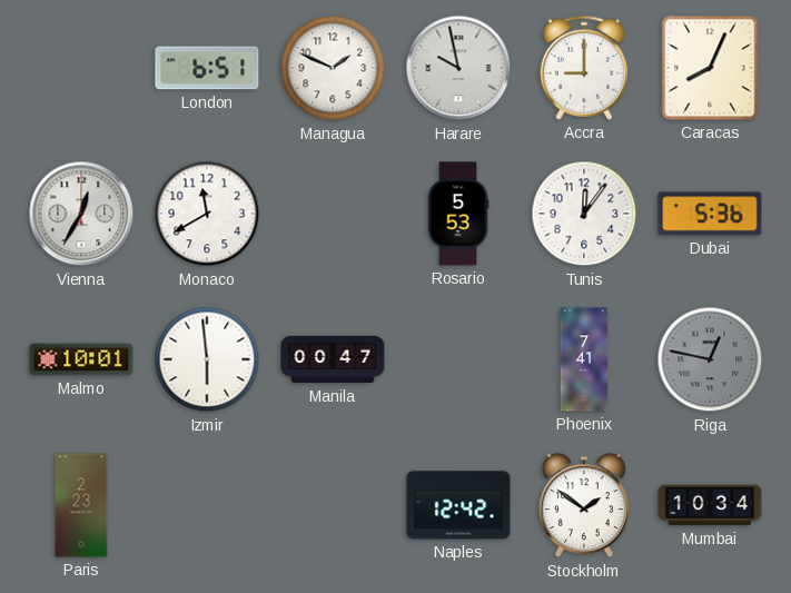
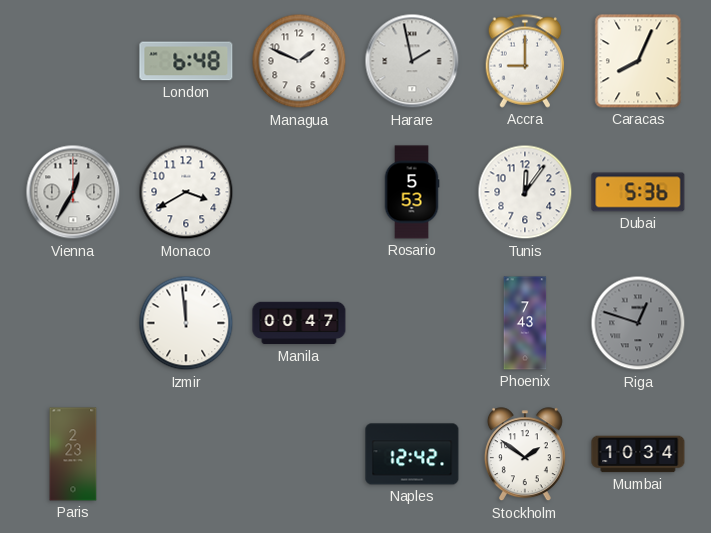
London: 6:51 -> 6:48 (186, 61)
Harare: 9:58 -> 1:58 (412, 61)
Monaco: 11:40 -> 3:40 (186, 192)
Malmo: 10:01 -> none (81, 359)
Izmir: 5:59 -> 11:59 (186, 323)
Phoenix: 7:41 -> 7:43 (525, 323)
Riga: 12:47 -> 12:48 (638, 323)
